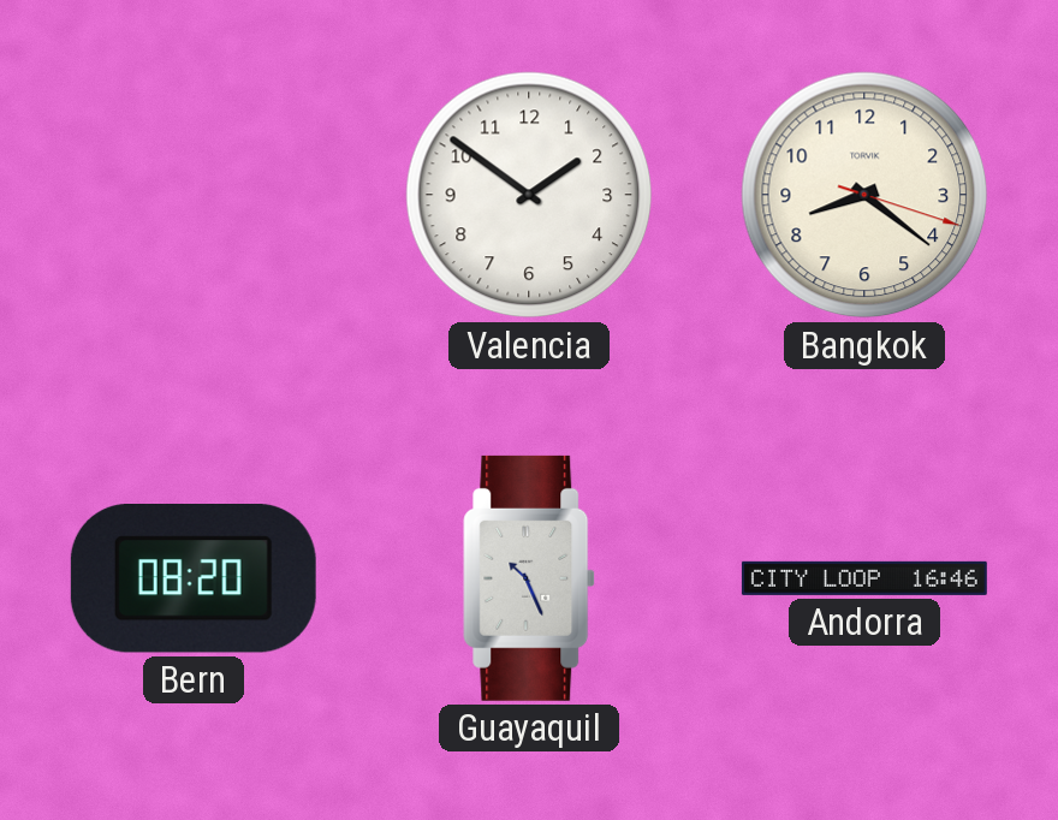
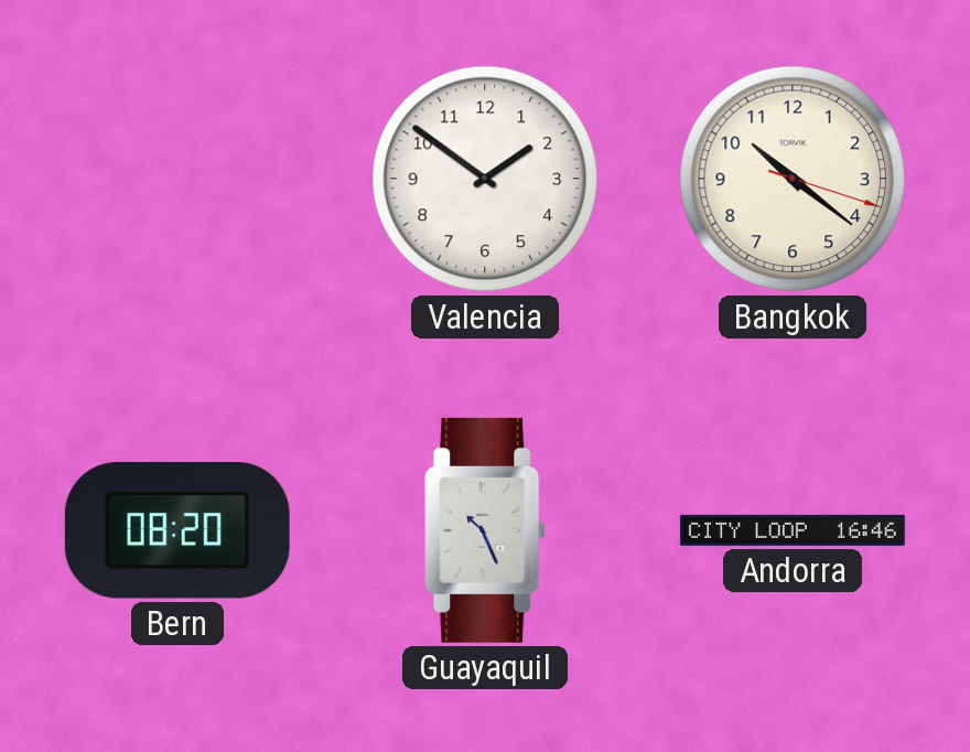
Bangkok: 8:21 -> 10:21 (793, 179)
